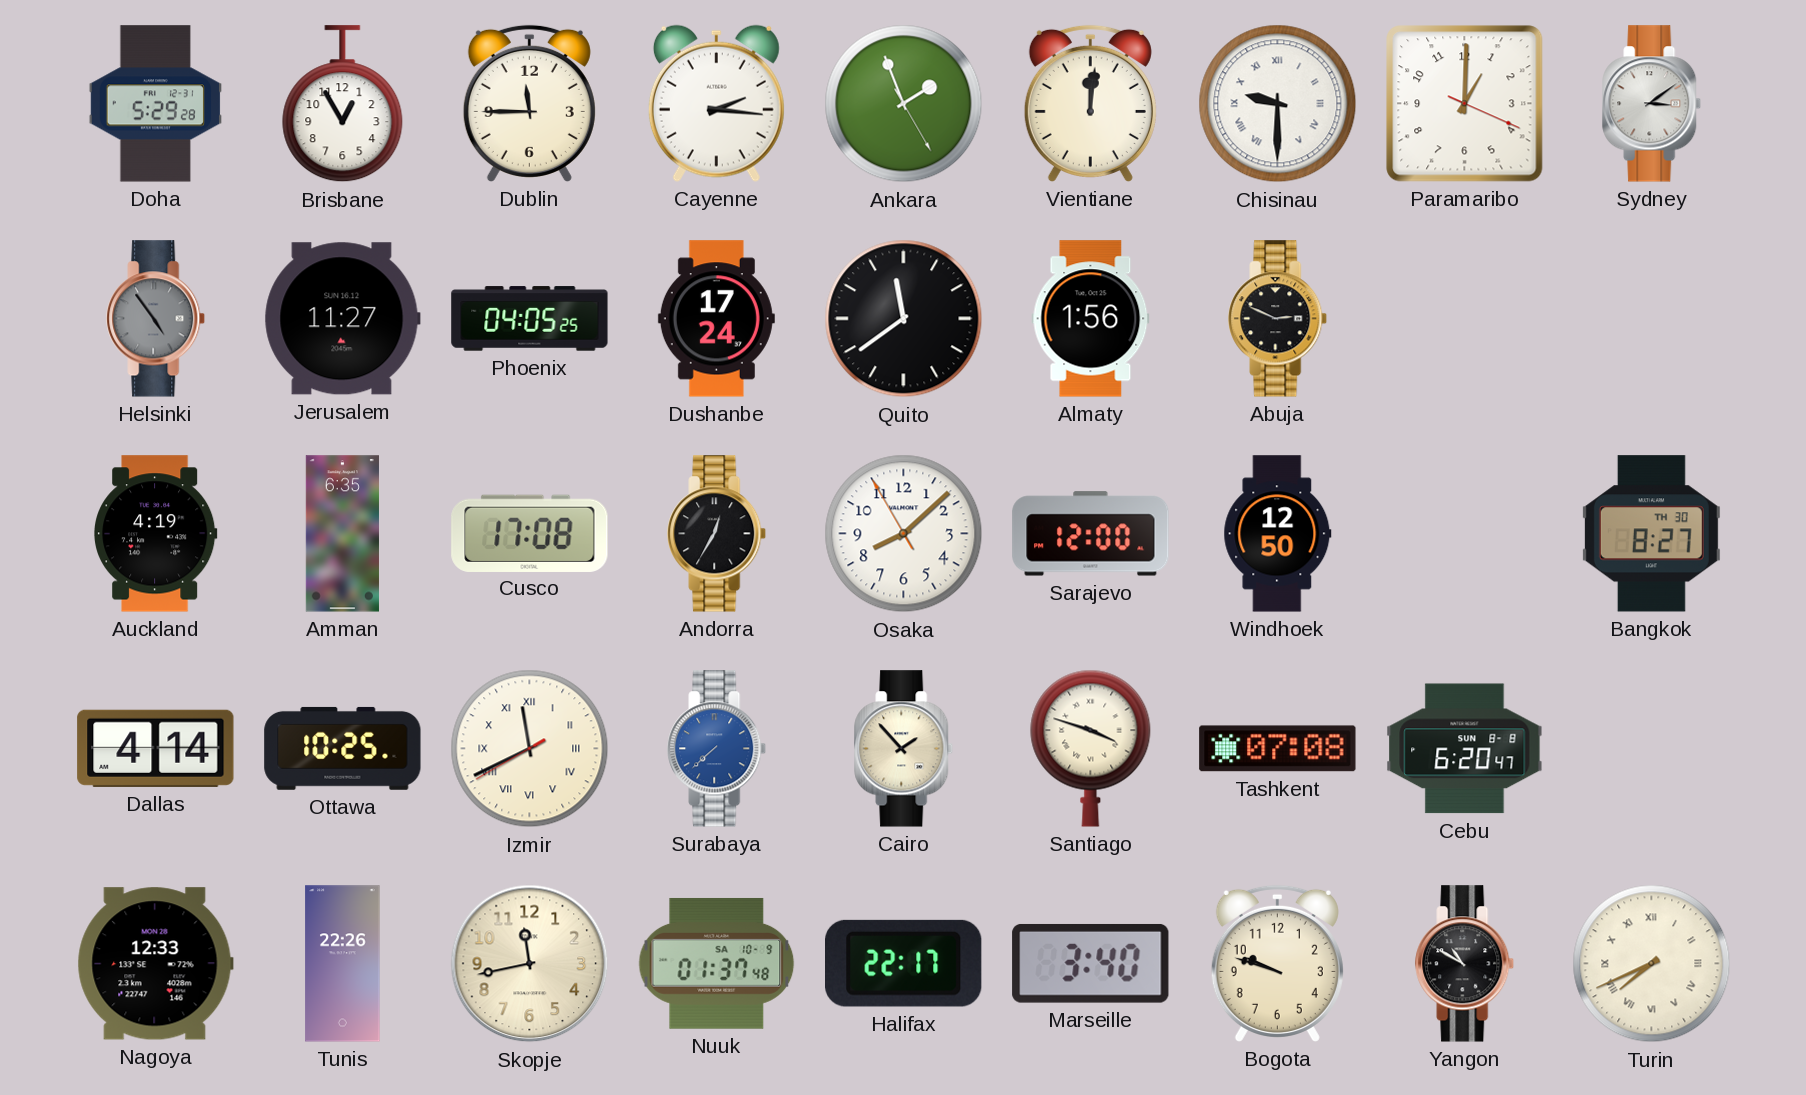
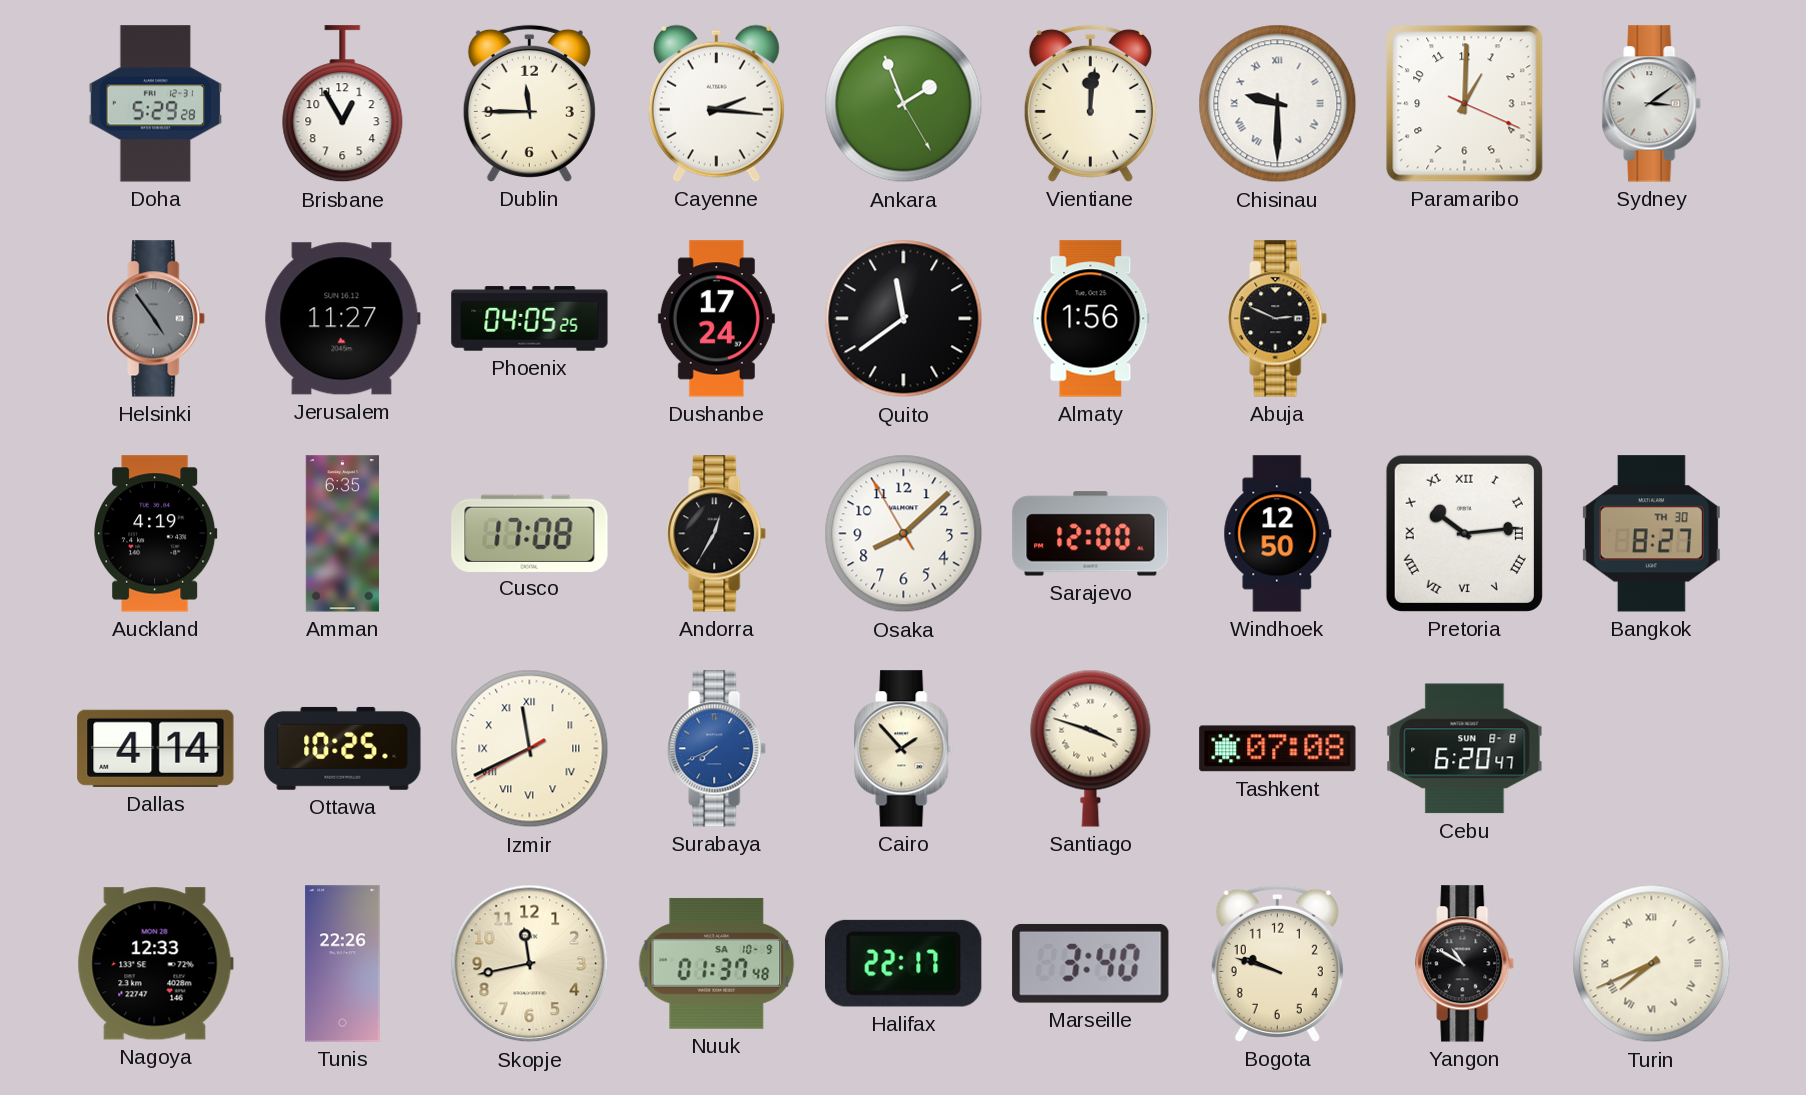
Pretoria: none -> 10:14 (1464, 533)
Surabaya: 7:38 -> 7:41 (717, 749)
